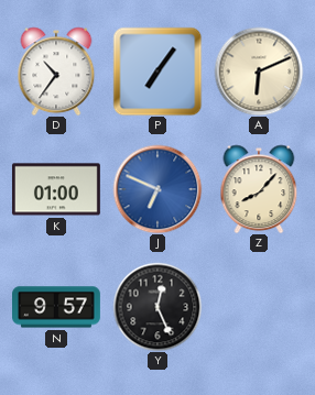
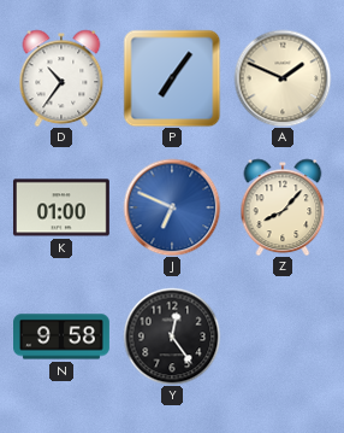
A: 6:11 -> 1:49 (283, 78)
N: 9:57 -> 9:58 (63, 337)
Y: 12:26 -> 12:24 (172, 337)
